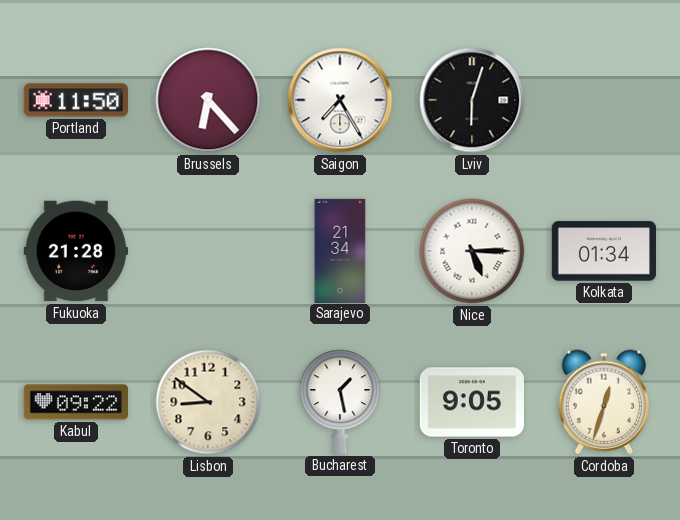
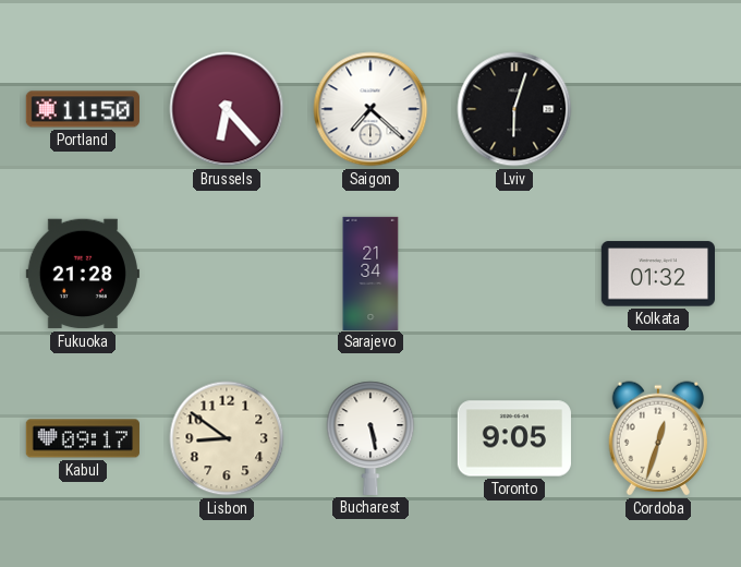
Saigon: 7:25 -> 7:22 (370, 109)
Nice: 5:15 -> none (472, 251)
Kolkata: 01:34 -> 01:32 (658, 274)
Kabul: 09:22 -> 09:17 (83, 438)
Bucharest: 1:28 -> 5:28 (370, 438)
